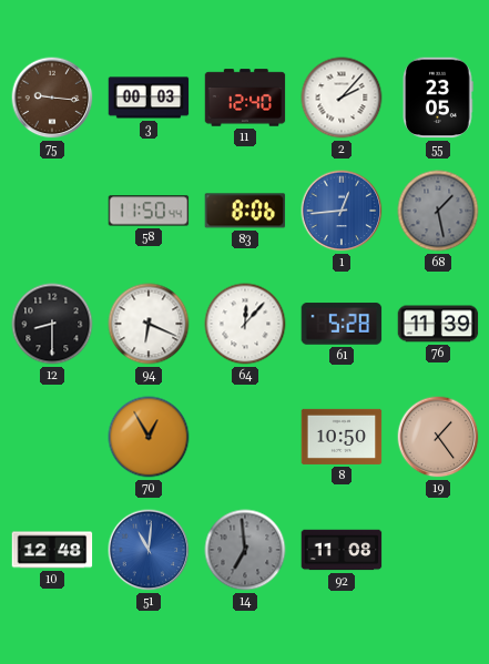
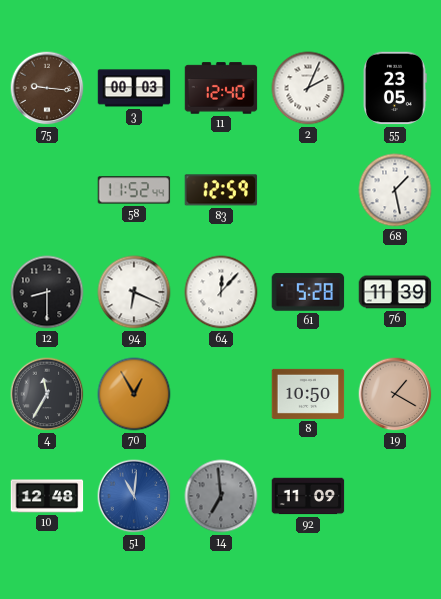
2: 2:07 -> 2:04 (308, 88)
58: 11:50 -> 11:52 (134, 190)
83: 8:06 -> 12:59 (221, 190)
1: 12:44 -> none (342, 211)
68 dial: grey -> white (395, 190)
4: none -> 11:35 (47, 394)
19: 1:24 -> 1:20 (395, 394)
92: 11:08 -> 11:09 (308, 496)
